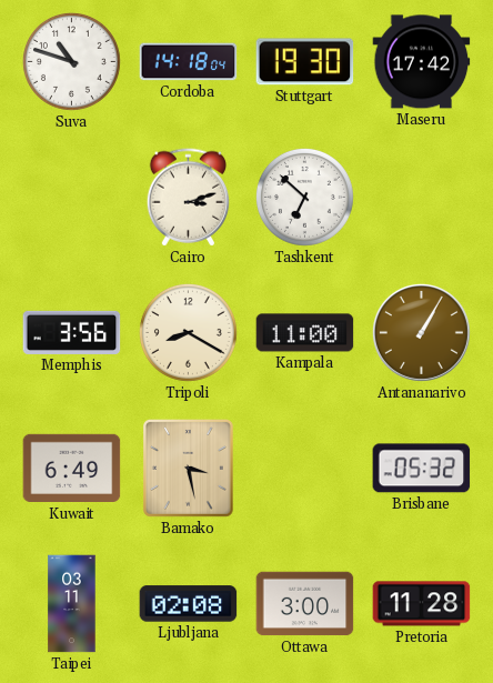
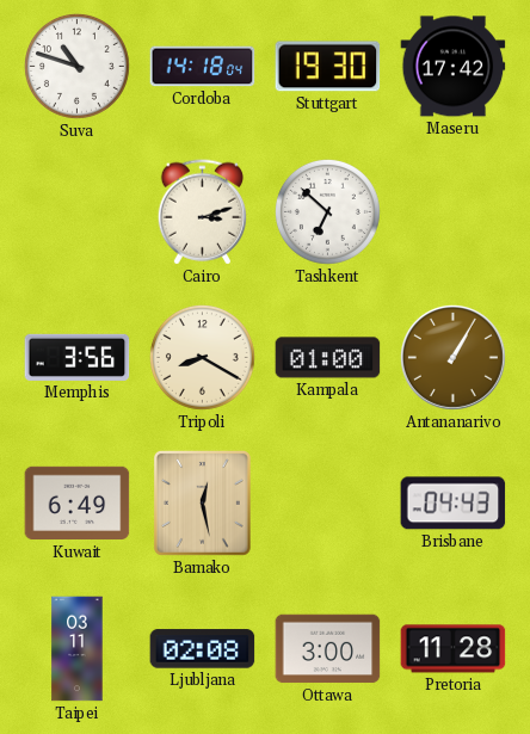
Kampala: 11:00 -> 01:00 (328, 358)
Bamako: 3:28 -> 12:28 (202, 502)
Brisbane: 05:32 -> 04:43 (454, 504)
